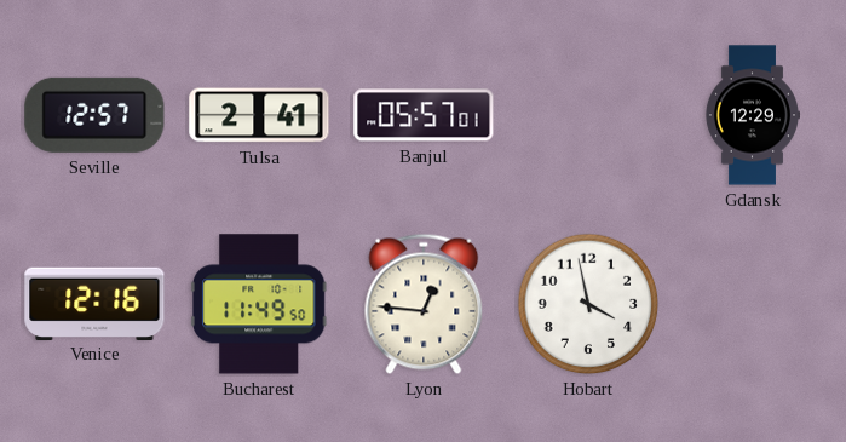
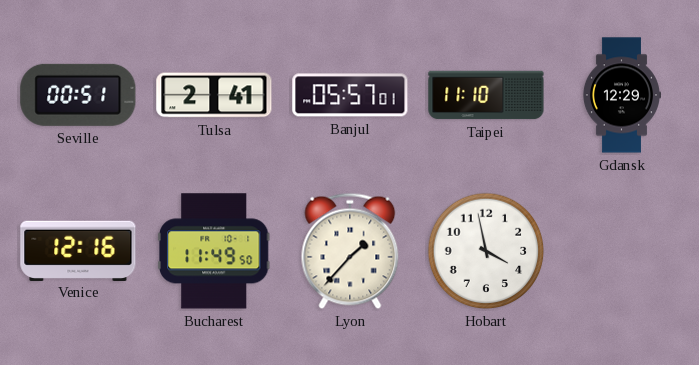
Seville: 12:57 -> 00:51 (78, 95)
Taipei: none -> 11:10 (486, 95)
Lyon: 12:46 -> 1:37 (350, 251)
